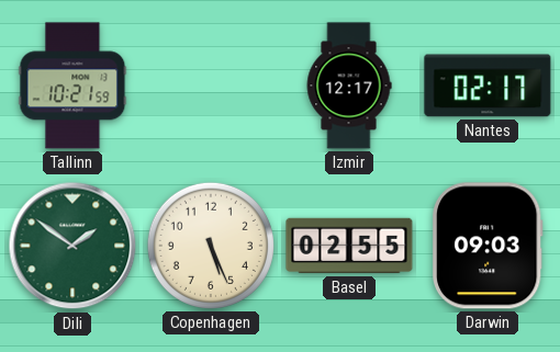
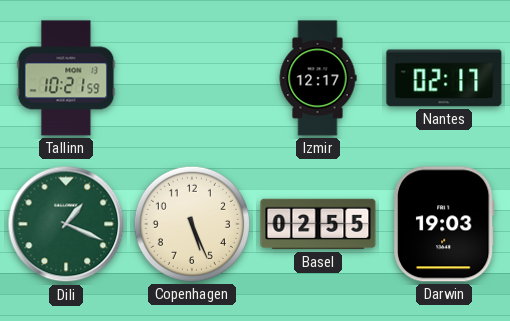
Dili: 1:51 -> 1:19 (66, 224)
Darwin: 09:03 -> 19:03 (444, 224)
